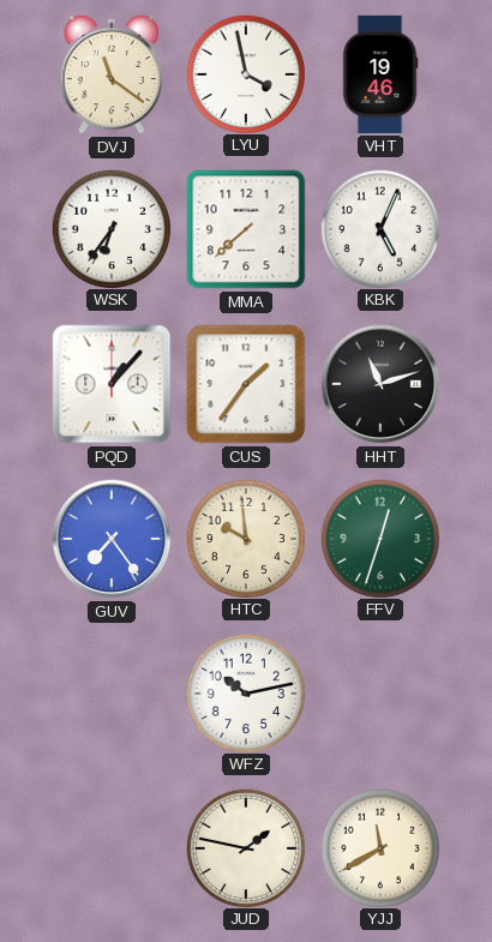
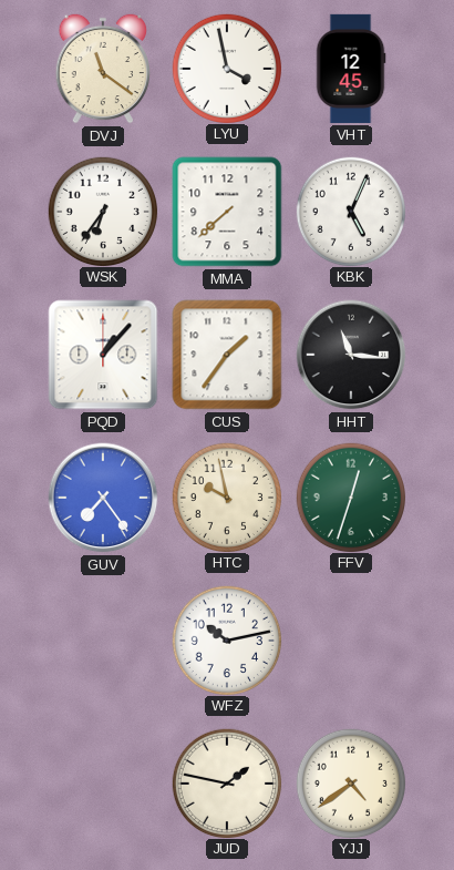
VHT: 19:46 -> 12:45 (351, 69)
HHT: 11:12 -> 11:16 (351, 355)
HTC: 9:59 -> 9:58 (226, 497)
YJJ: 11:40 -> 4:39 (350, 782)
